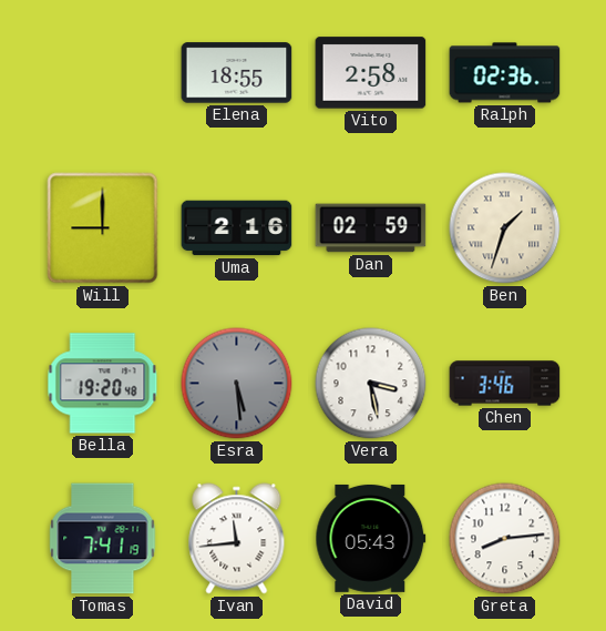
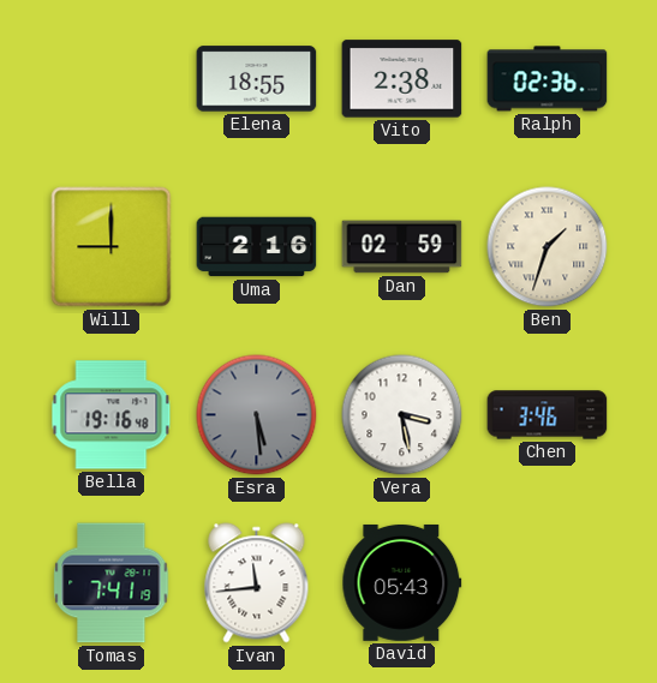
Vito: 2:58 -> 2:38 (402, 79)
Bella: 19:20 -> 19:16 (112, 415)
Greta: 8:14 -> none (505, 539)
